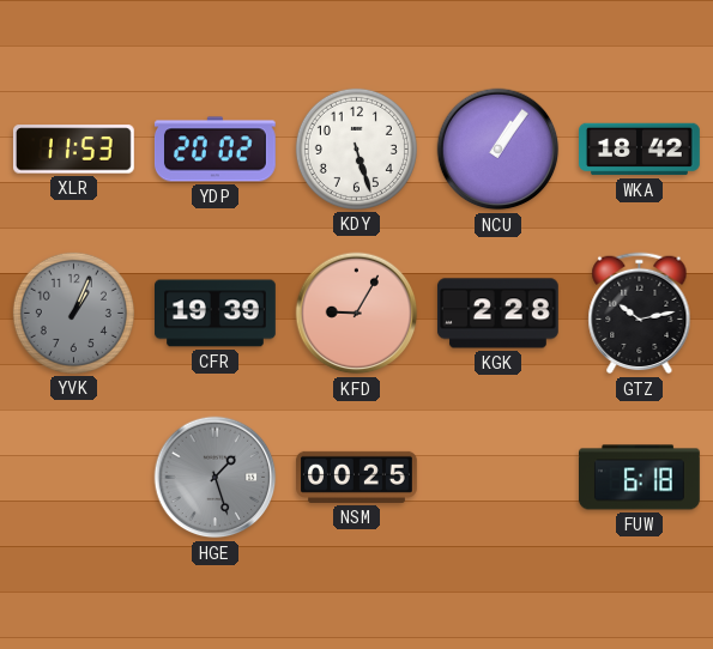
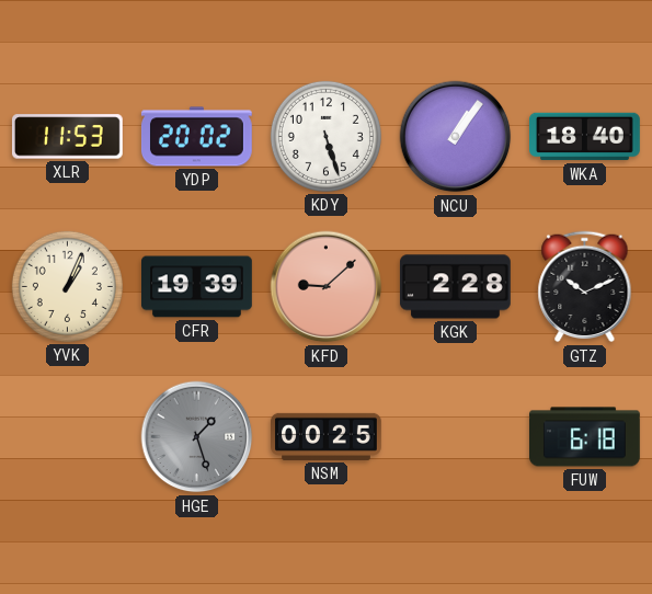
WKA: 18:42 -> 18:40 (585, 137)
YVK dial: grey -> cream (67, 286)
KFD: 9:05 -> 9:08 (327, 287)
GTZ: 10:13 -> 10:11 (585, 287)
